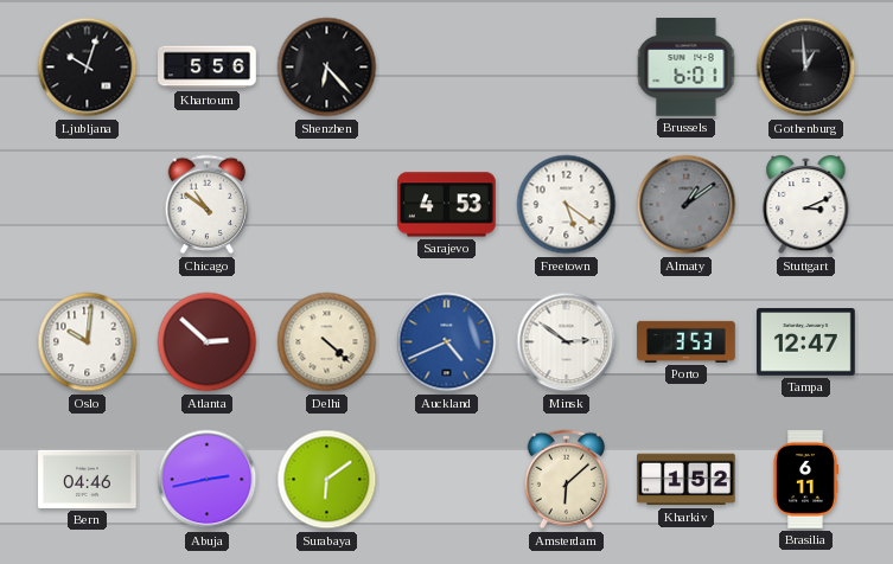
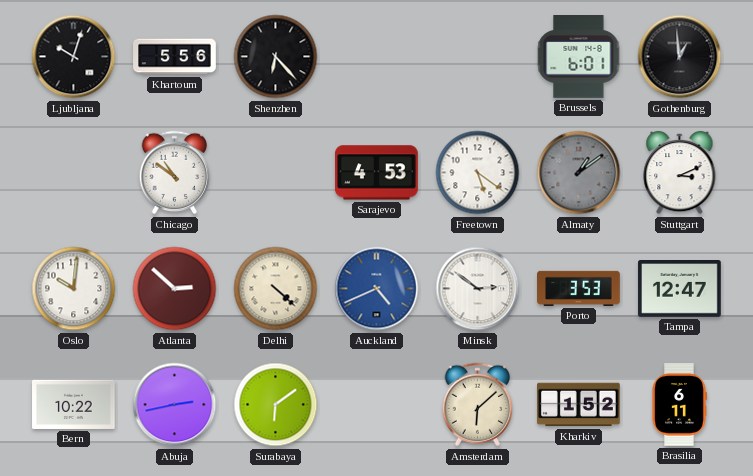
Bern: 04:46 -> 10:22 (74, 404)
